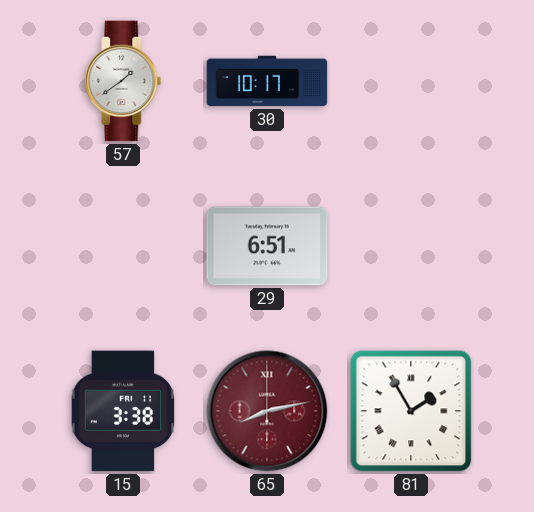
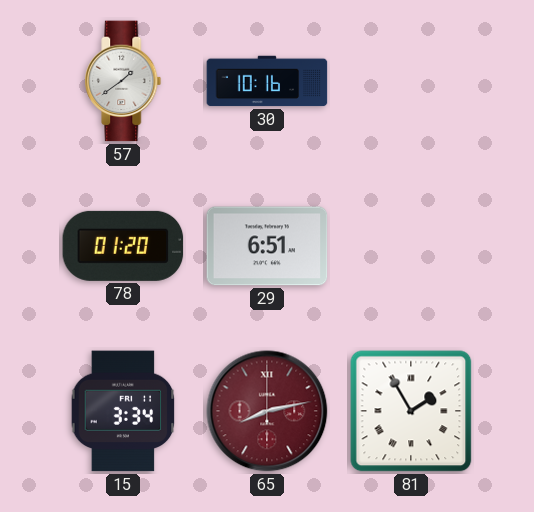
30: 10:17 -> 10:16 (267, 81)
78: none -> 01:20 (123, 246)
15: 3:38 -> 3:34 (123, 411)
